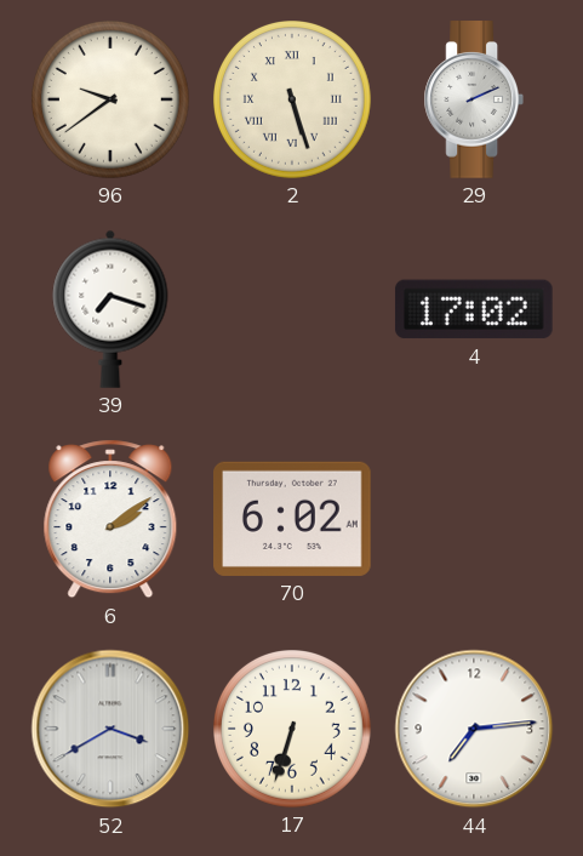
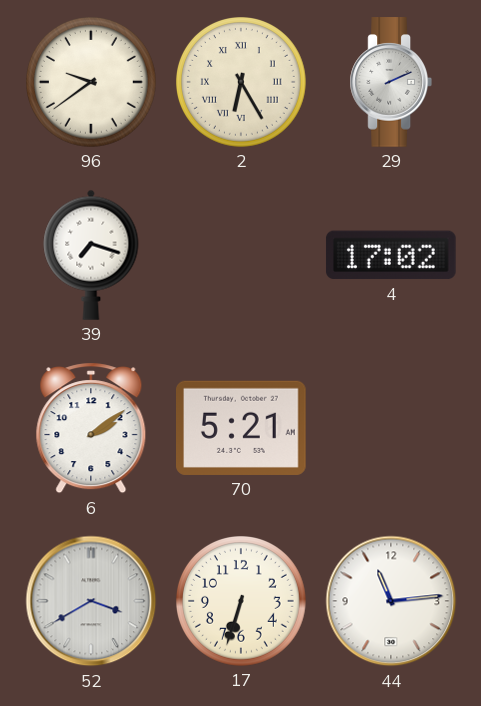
2: 5:27 -> 6:25 (242, 83)
70: 6:02 -> 5:21 (242, 428)
44: 7:14 -> 11:14 (391, 601)
